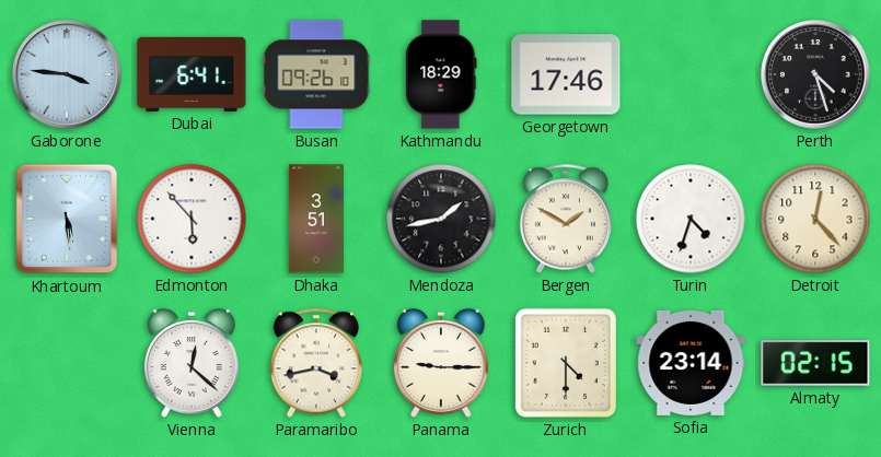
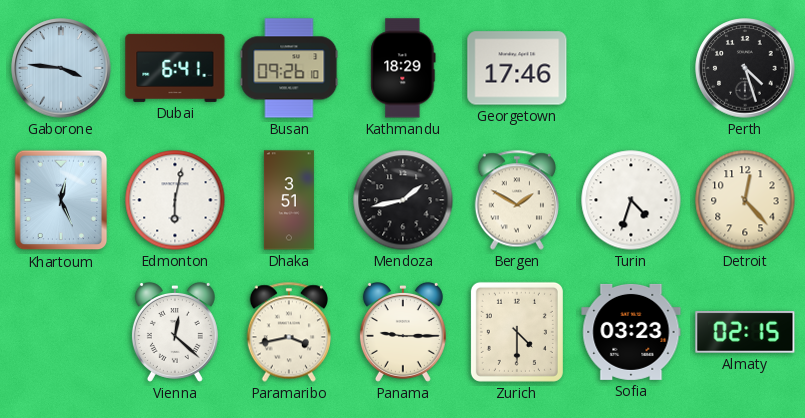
Khartoum: 5:29 -> 12:26 (61, 200)
Edmonton: 5:53 -> 6:02 (175, 200)
Sofia: 23:14 -> 03:23 (631, 332)
